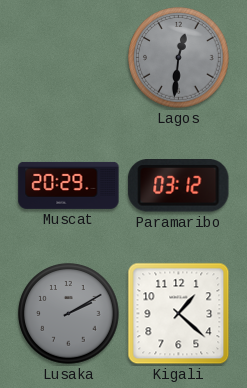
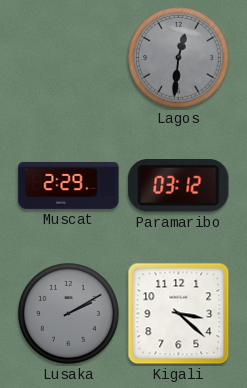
Muscat: 20:29 -> 2:29 (69, 185)
Kigali: 1:22 -> 3:22 (179, 314)
